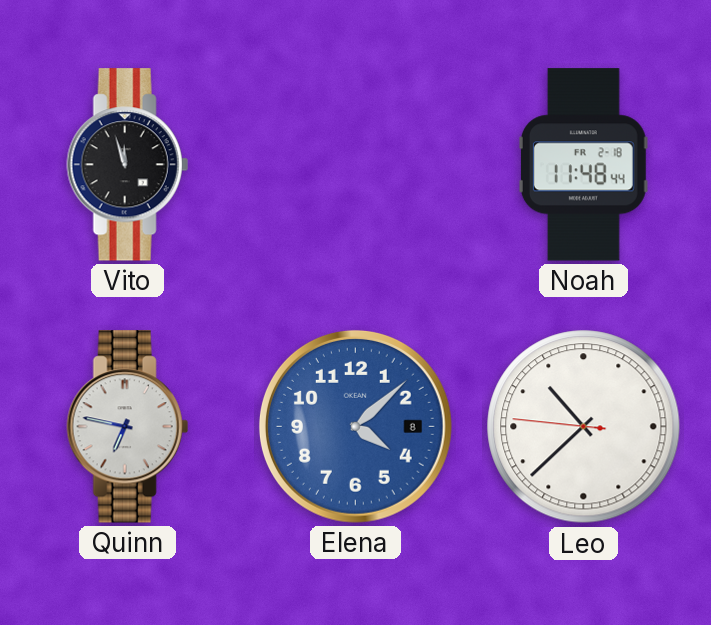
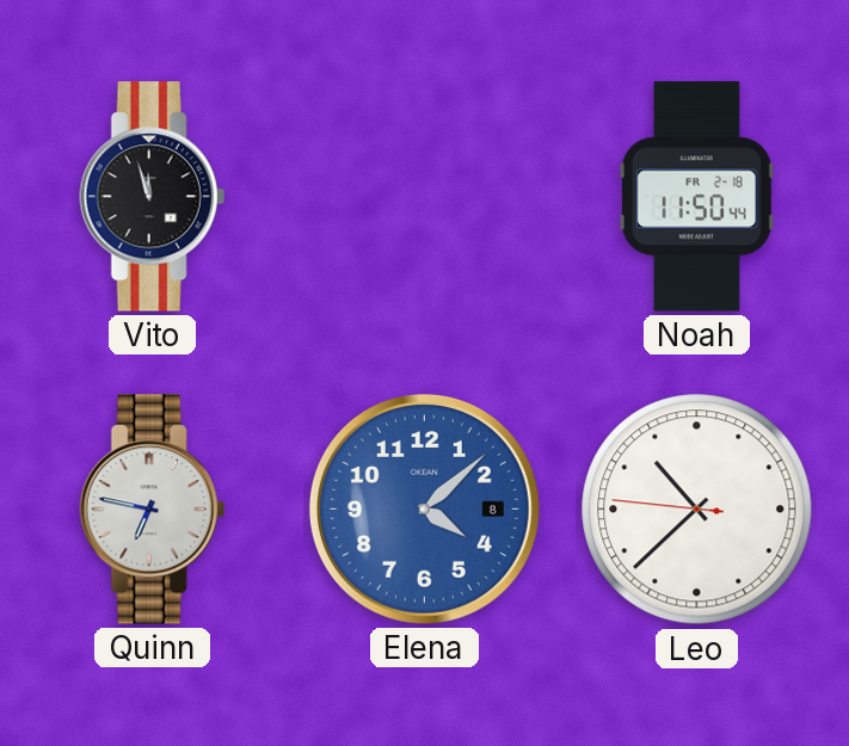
Noah: 11:48 -> 11:50 (696, 197)
